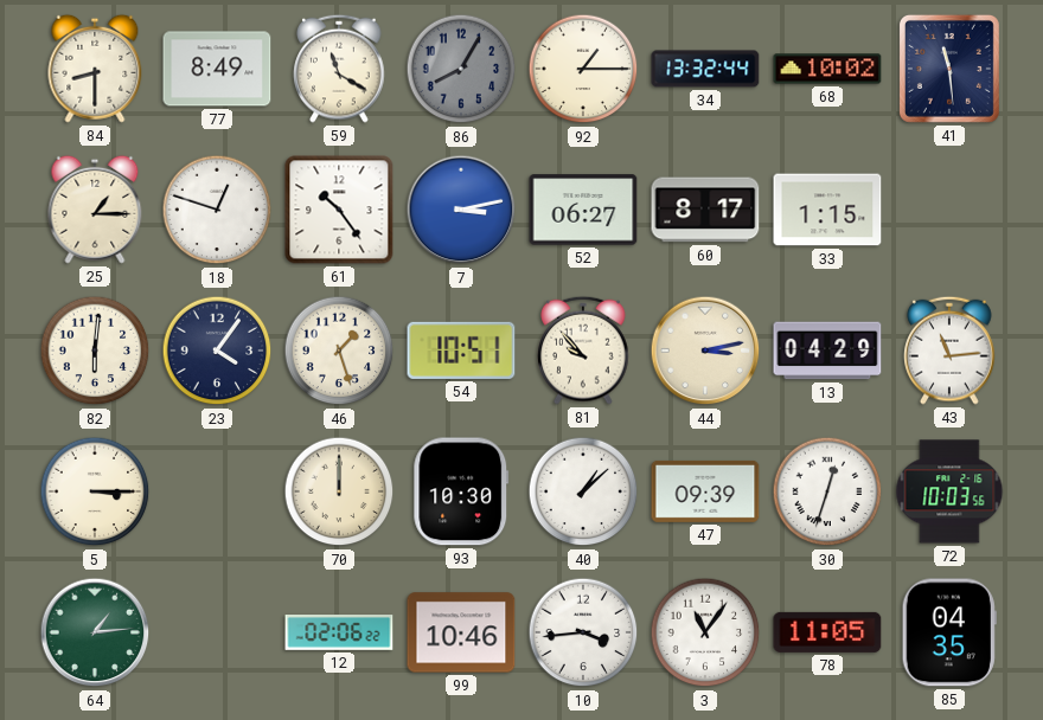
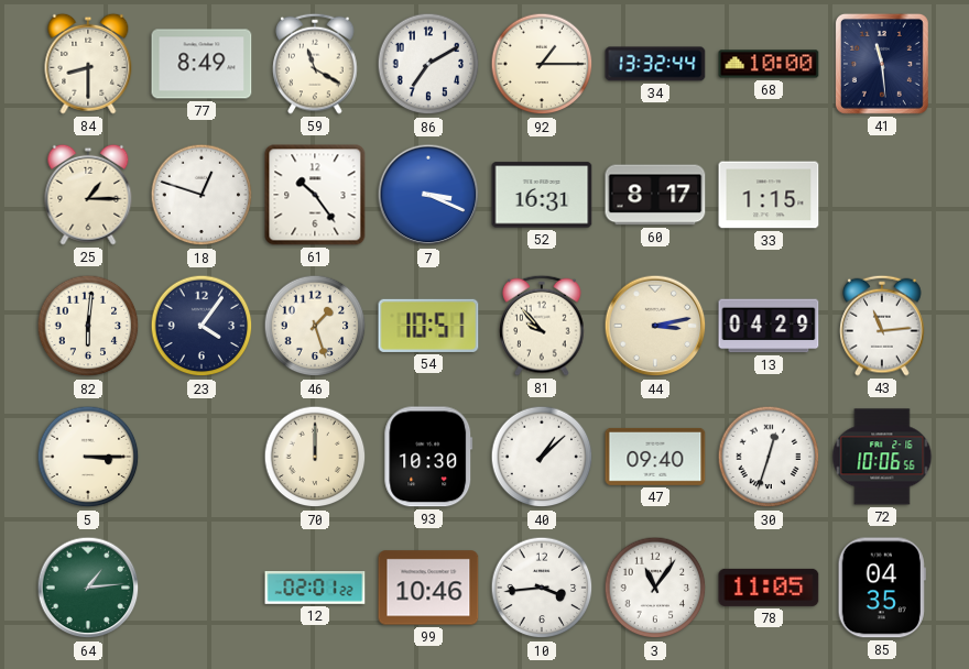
86: 8:05 -> 7:10 (428, 64)
86 dial: grey -> white (428, 64)
68: 10:02 -> 10:00 (769, 64)
7: 3:13 -> 3:19 (428, 195)
52: 06:27 -> 16:31 (542, 195)
47: 09:39 -> 09:40 (655, 457)
72: 10:03 -> 10:06 (882, 457)
12: 02:06 -> 02:01 (315, 588)
